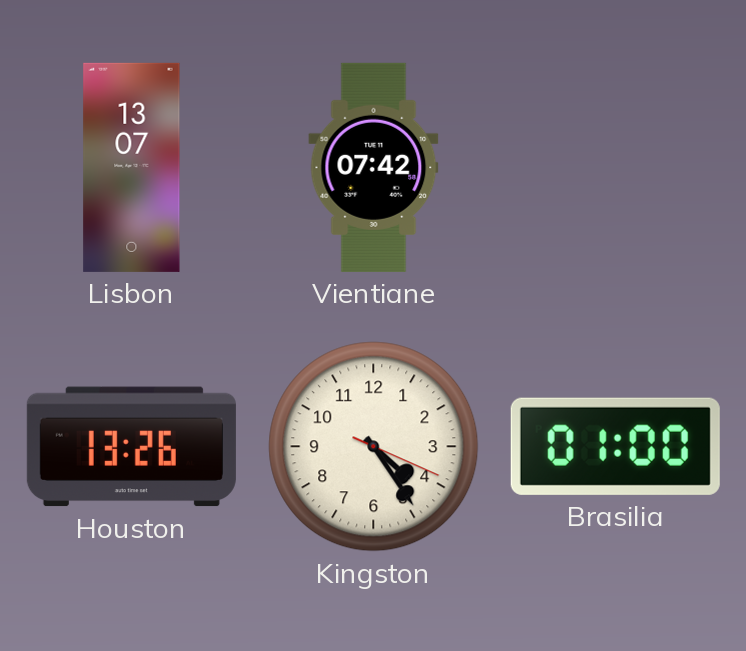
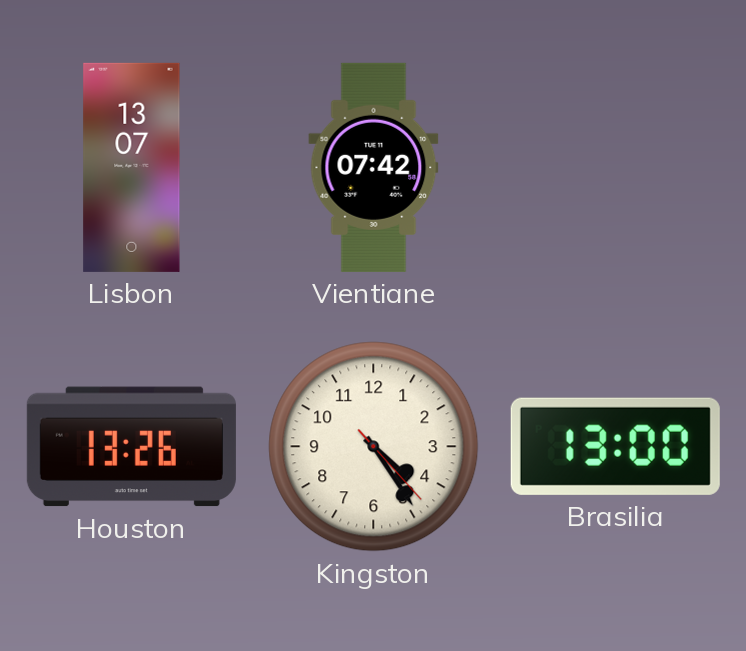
Kingston: 4:24:19 -> 4:24:23 (374, 447)
Brasilia: 01:00 -> 13:00 (615, 446)
